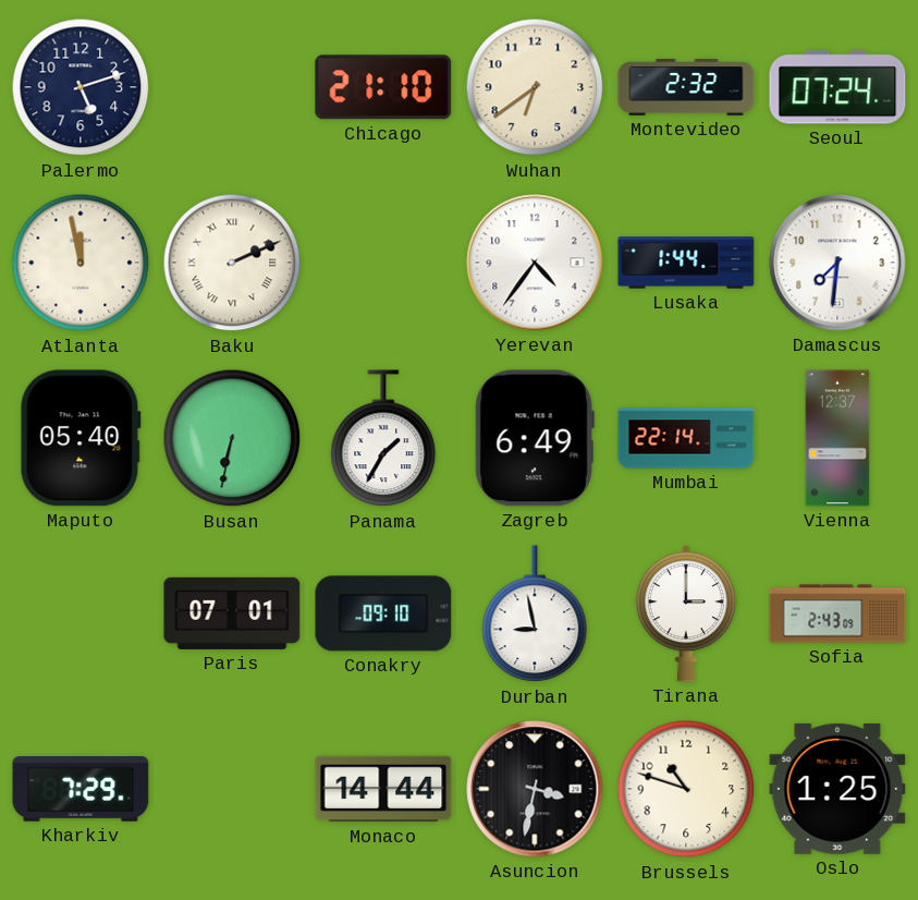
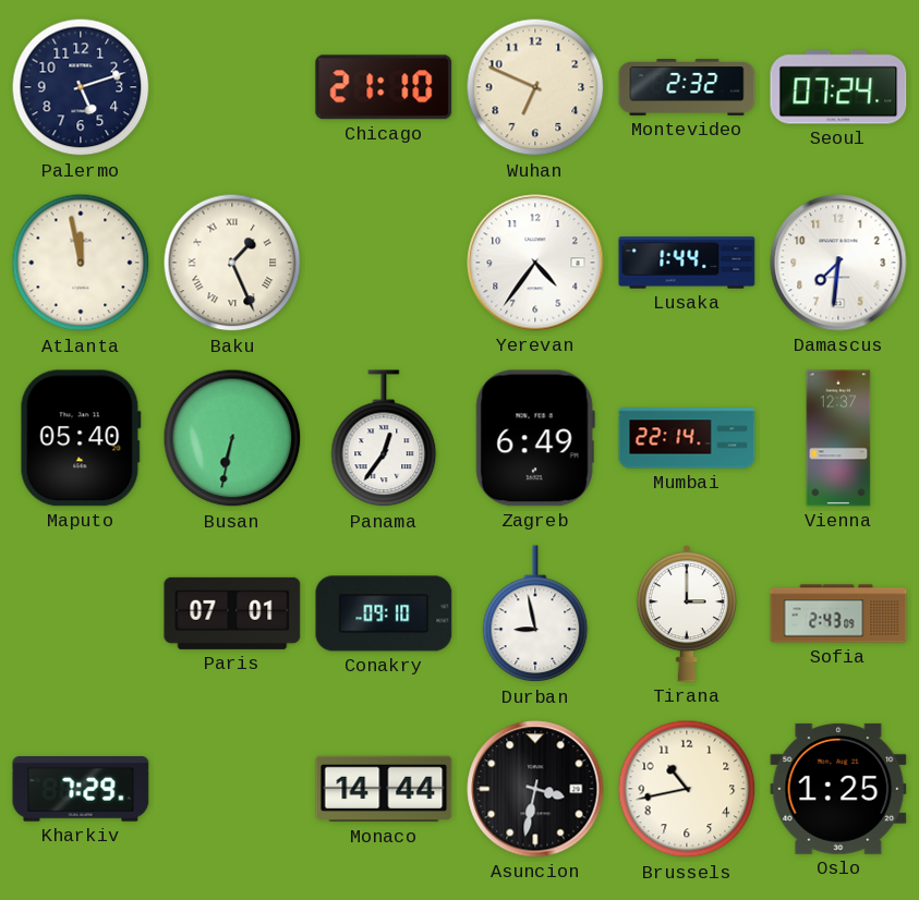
Wuhan: 6:39 -> 6:49 (535, 87)
Baku: 2:11 -> 1:26 (232, 263)
Panama: 1:35 -> 12:36 (384, 439)
Brussels: 10:48 -> 10:43 (687, 789)
